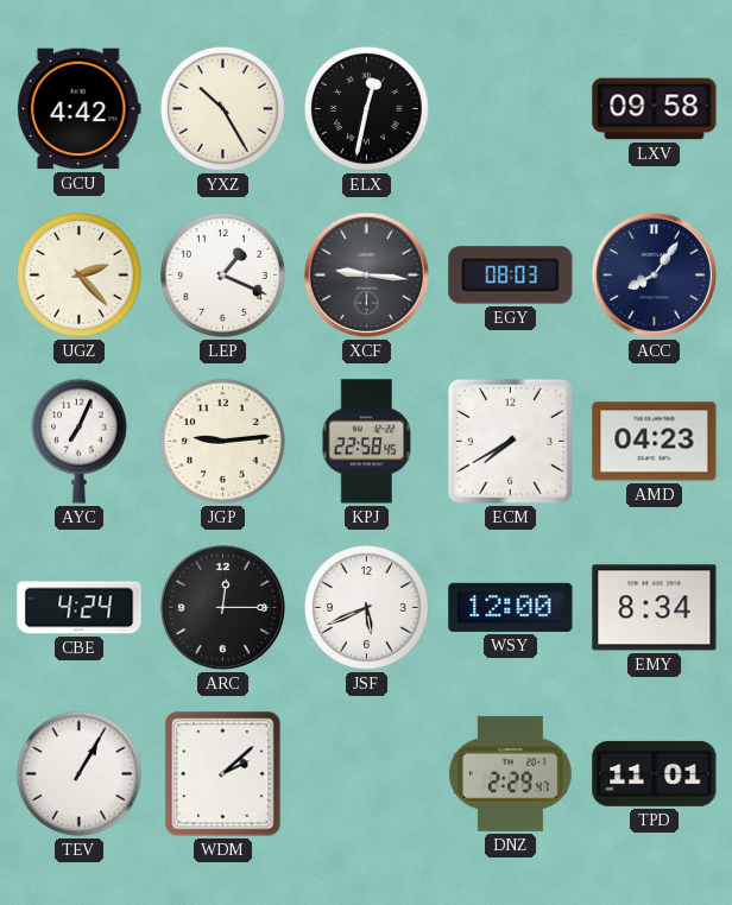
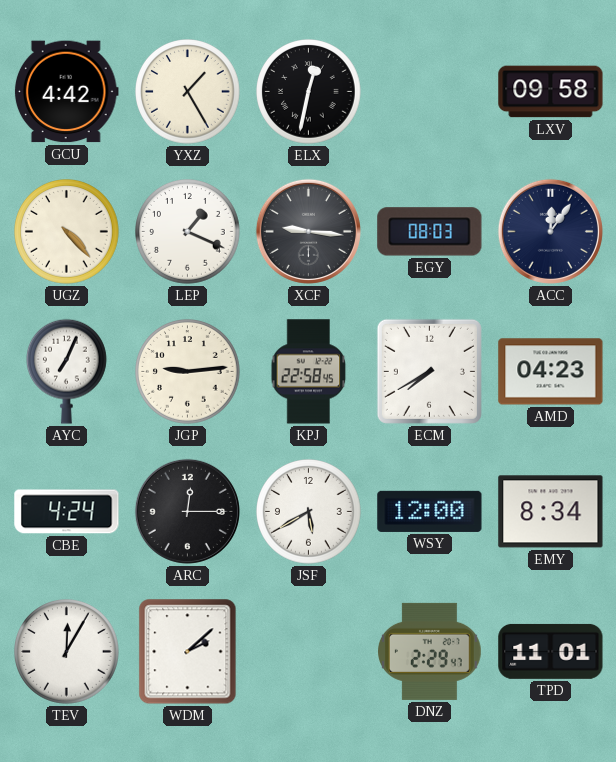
YXZ: 10:25 -> 1:25 (188, 92)
UGZ: 2:23 -> 4:23 (67, 232)
ACC: 8:06 -> 12:06 (550, 231)
JSF: 5:41 -> 5:40 (309, 512)
TEV: 1:05 -> 12:05 (67, 652)
